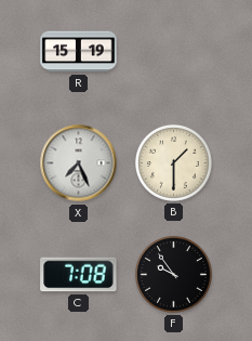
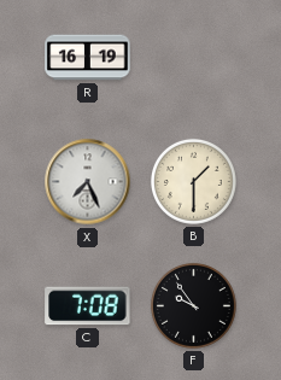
R: 15:19 -> 16:19 (88, 58)
